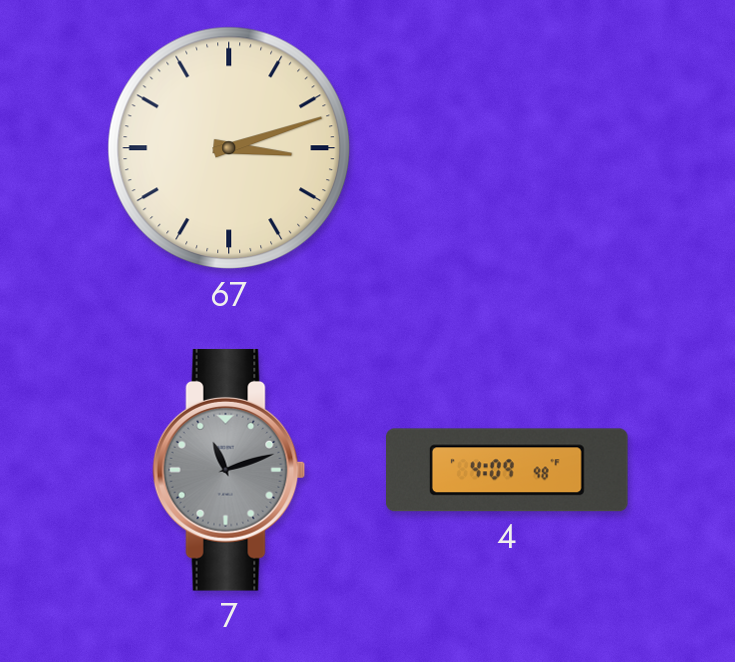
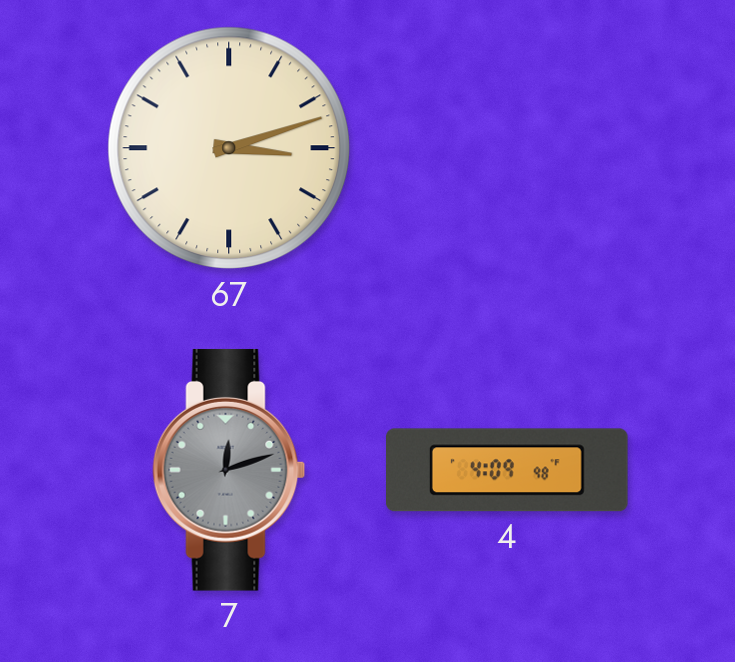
7: 11:12 -> 12:12 (229, 470)
